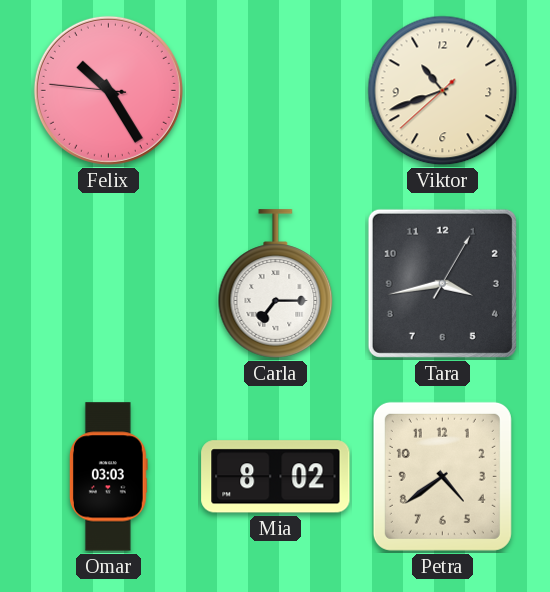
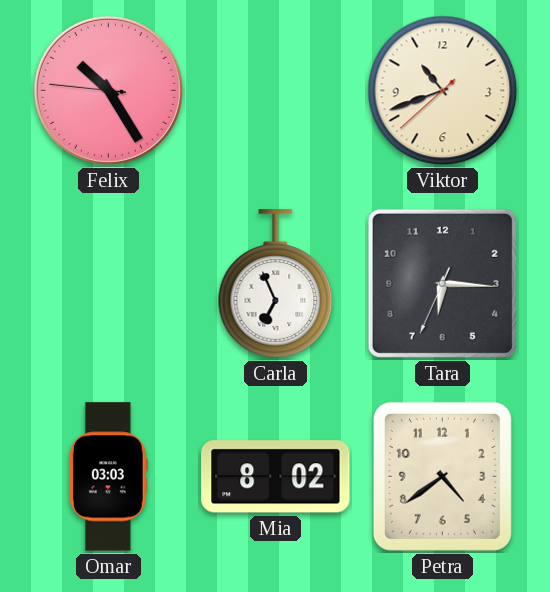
Carla: 7:15 -> 6:56 (276, 284)
Tara: 3:43 -> 6:15 (442, 283)
